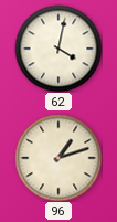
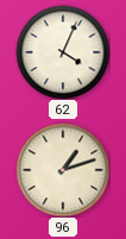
62: 4:02 -> 4:04 (63, 52)
